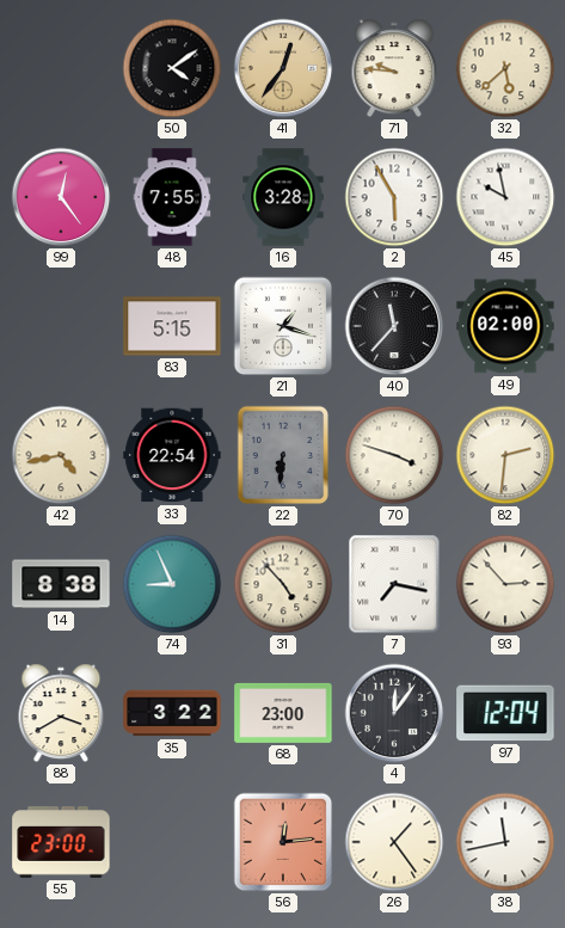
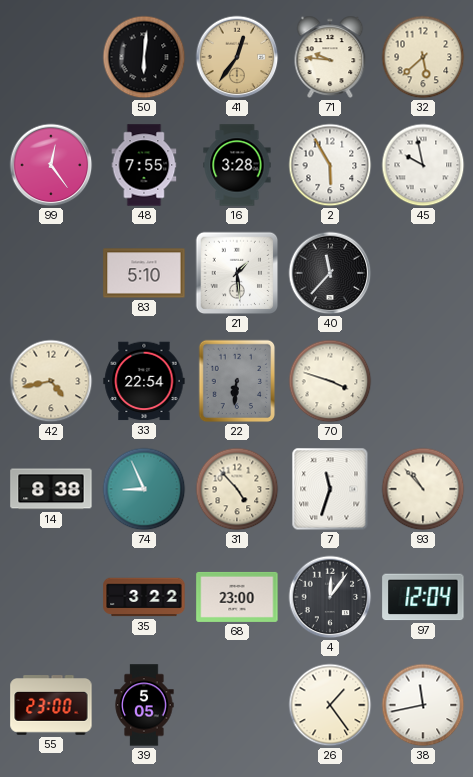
50: 4:09 -> 6:01 (144, 57)
83: 5:15 -> 5:10 (144, 273)
21: 1:18 -> 1:29 (237, 273)
49: 02:00 -> none (505, 326)
82: 2:31 -> none (505, 455)
7: 7:17 -> 11:33 (330, 489)
93: 2:53 -> 10:53 (423, 489)
88: 3:40 -> none (61, 713)
39: none -> 5:05 (144, 705)
56: 12:14 -> none (283, 842)
